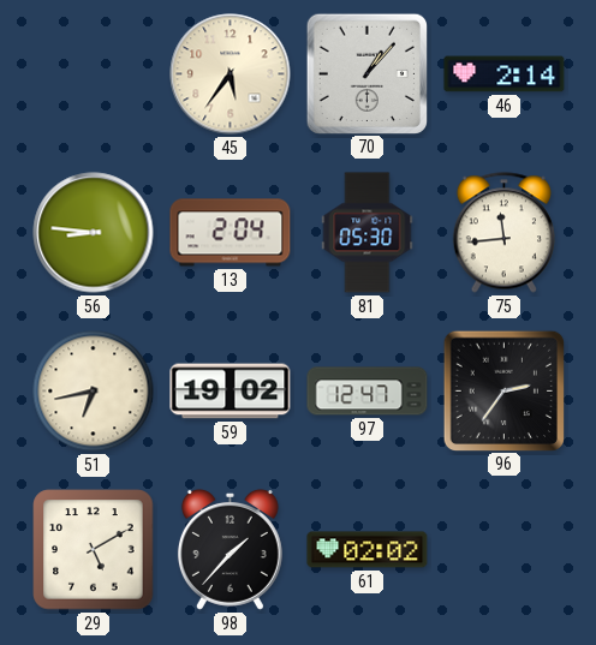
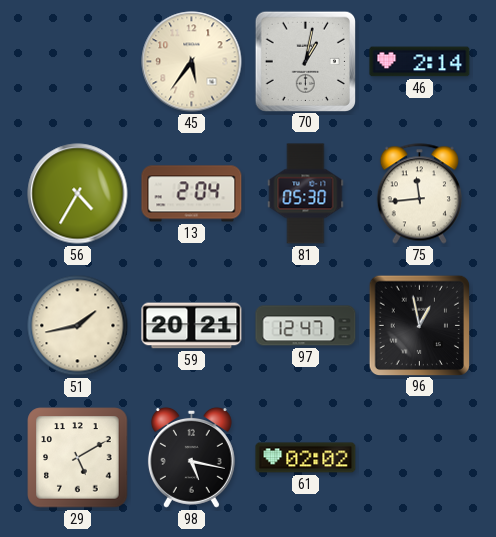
70: 1:07 -> 1:02 (305, 61)
56: 8:46 -> 4:35 (78, 194)
51: 6:43 -> 1:43 (78, 326)
59: 19:02 -> 20:21 (192, 326)
96: 2:36 -> 12:58 (419, 325)
98: 1:37 -> 5:17 (191, 457)
